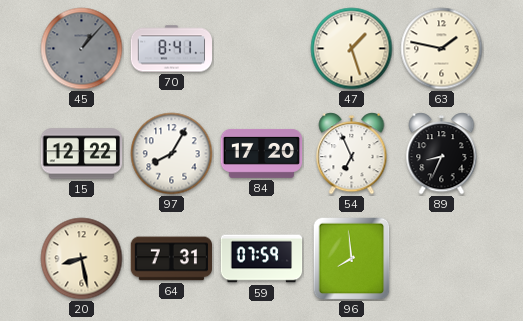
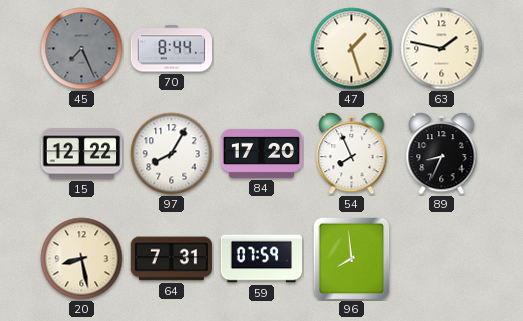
45: 1:07 -> 7:26 (82, 49)
70: 8:41 -> 8:44 (172, 49)
54: 6:56 -> 7:56 (352, 154)
